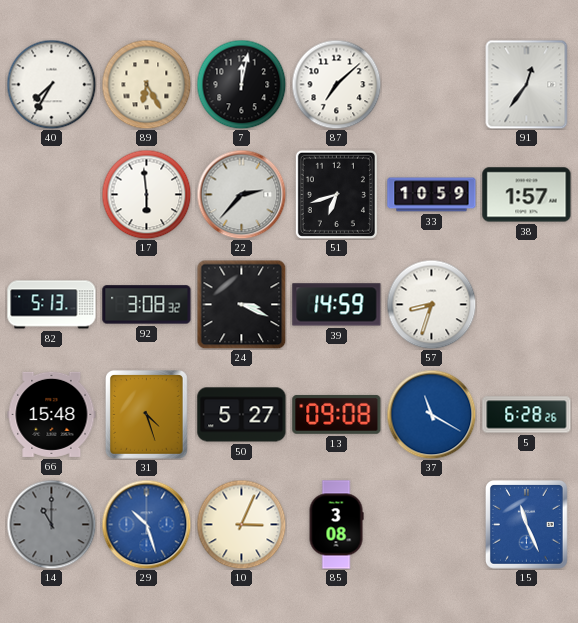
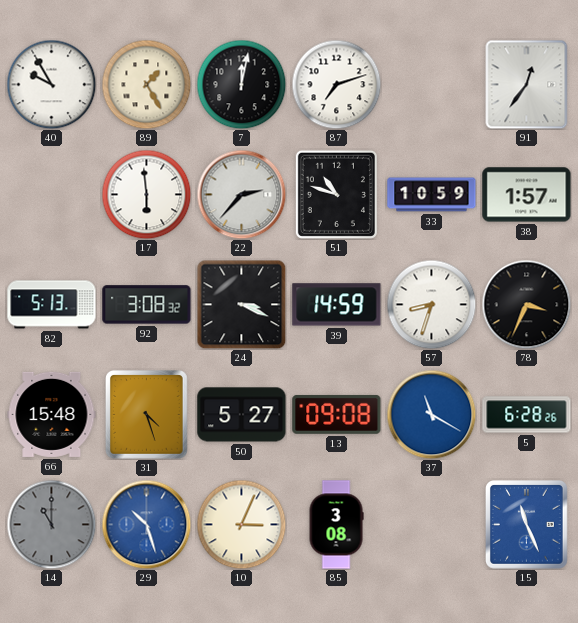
40: 7:35 -> 9:55 (51, 84)
89: 6:25 -> 1:25 (146, 84)
87: 7:08 -> 7:12 (336, 84)
51: 6:42 -> 10:48 (336, 194)
78: none -> 3:34 (526, 304)
